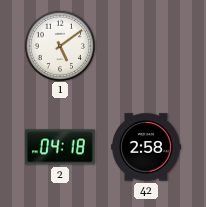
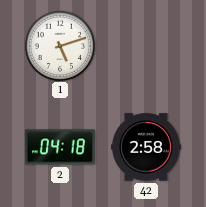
1: 5:09 -> 5:12 (59, 45)
